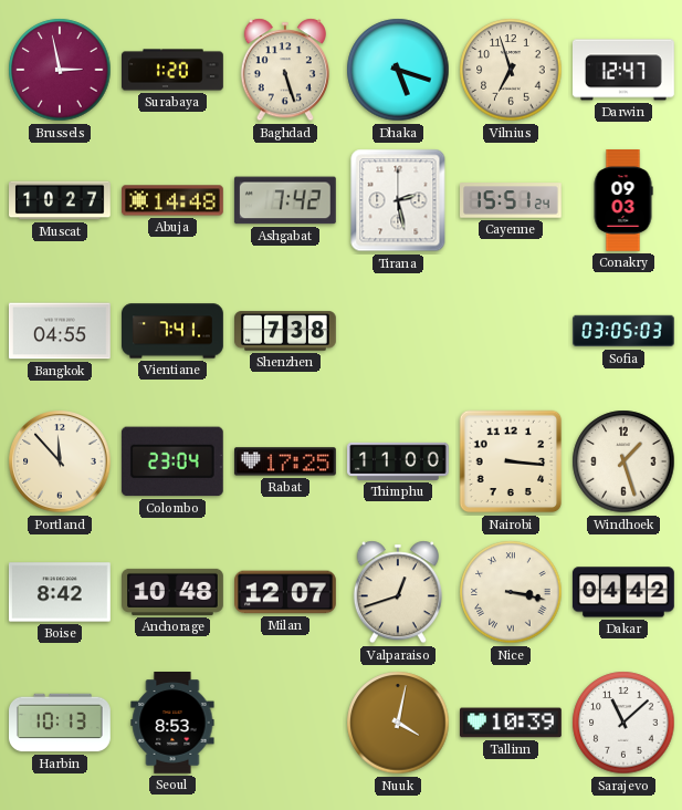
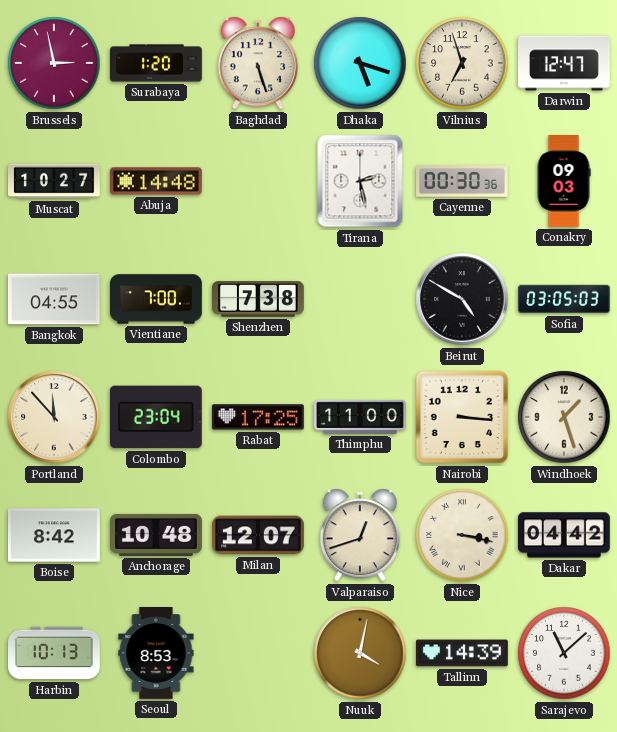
Ashgabat: 7:42 -> none (285, 200)
Cayenne: 15:51 -> 00:30 (463, 181)
Vientiane: 7:41 -> 7:00 (157, 299)
Beirut: none -> 4:50 (462, 299)
Tallinn: 10:39 -> 14:39 (462, 653)
